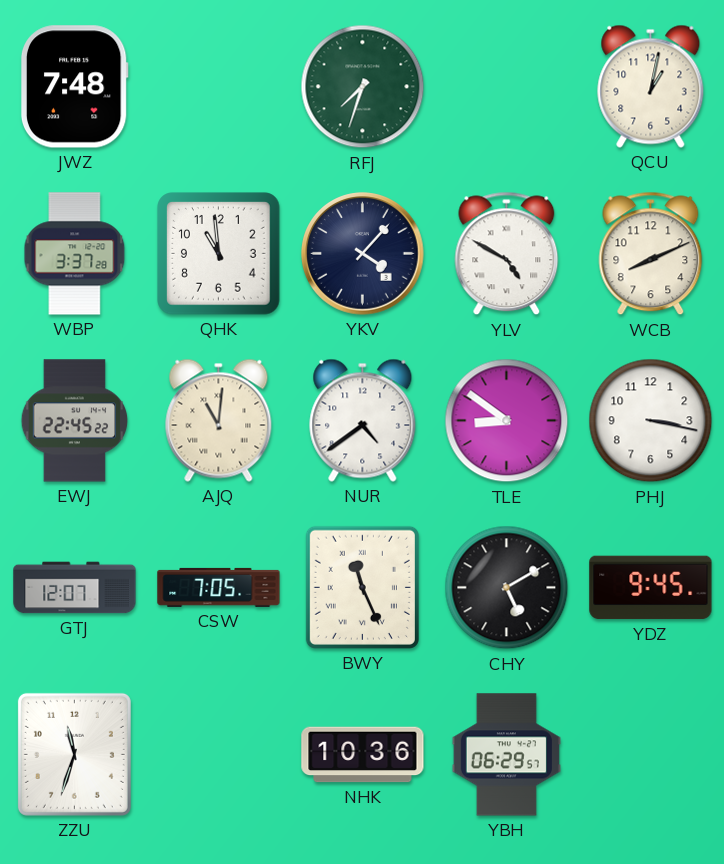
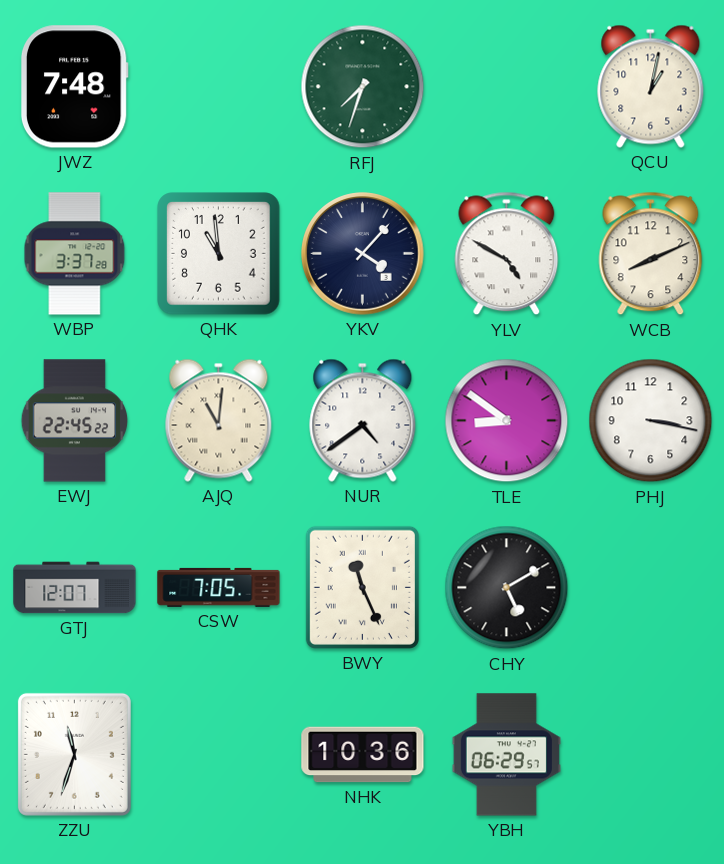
YDZ: 9:45 -> none (651, 588)
